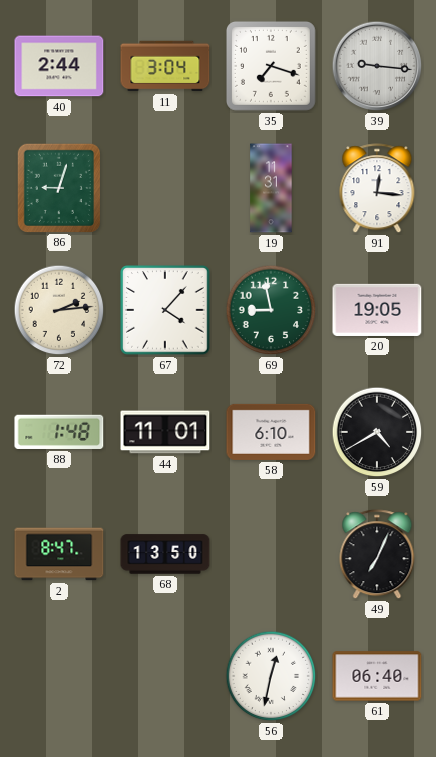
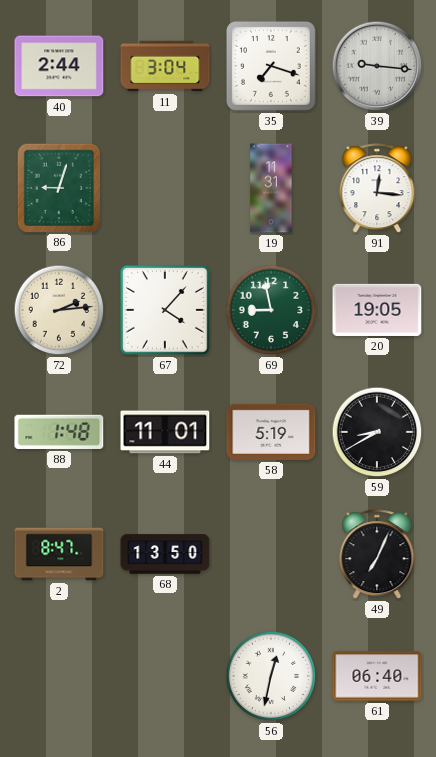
58: 6:10 -> 5:19 (271, 432)
59: 4:40 -> 8:40 (377, 432)
